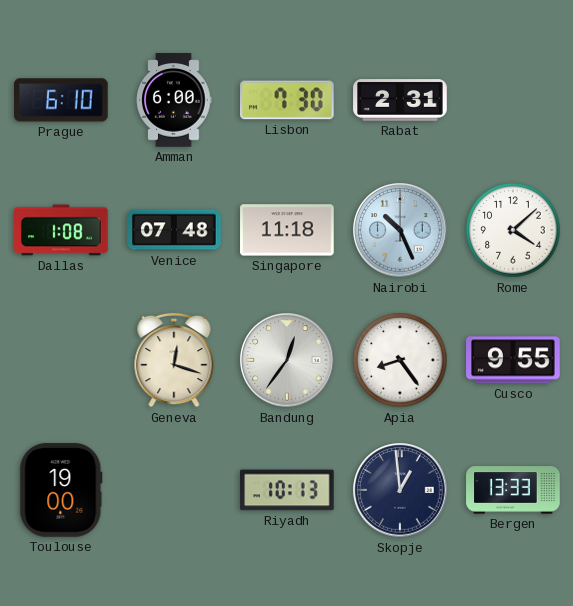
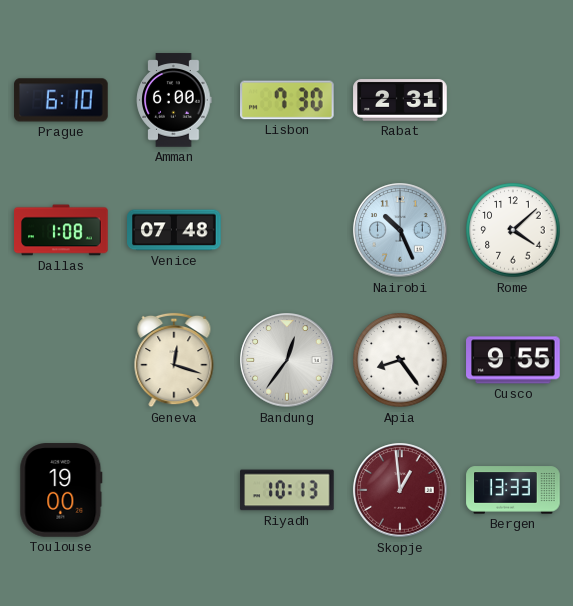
Singapore: 11:18 -> none (287, 230)
Skopje dial: navy -> burgundy (400, 490)
